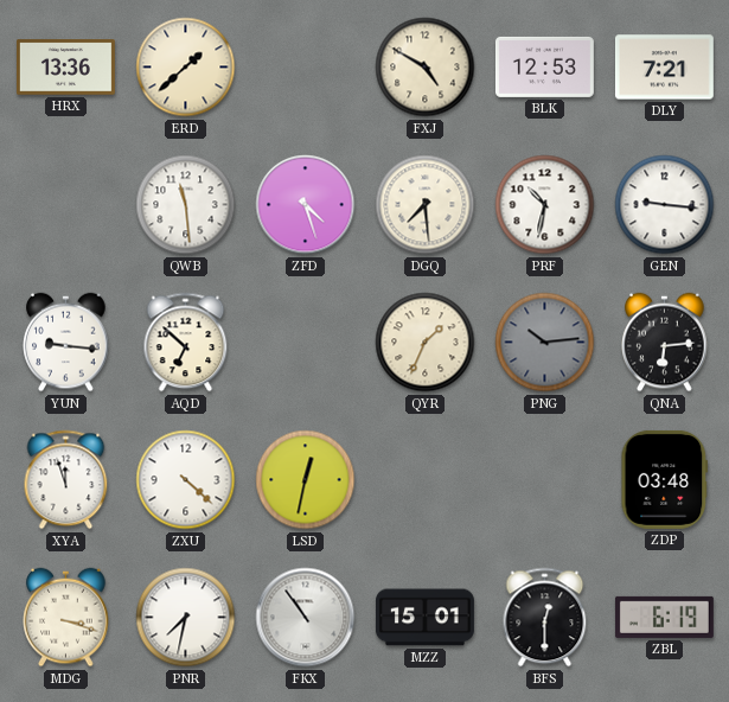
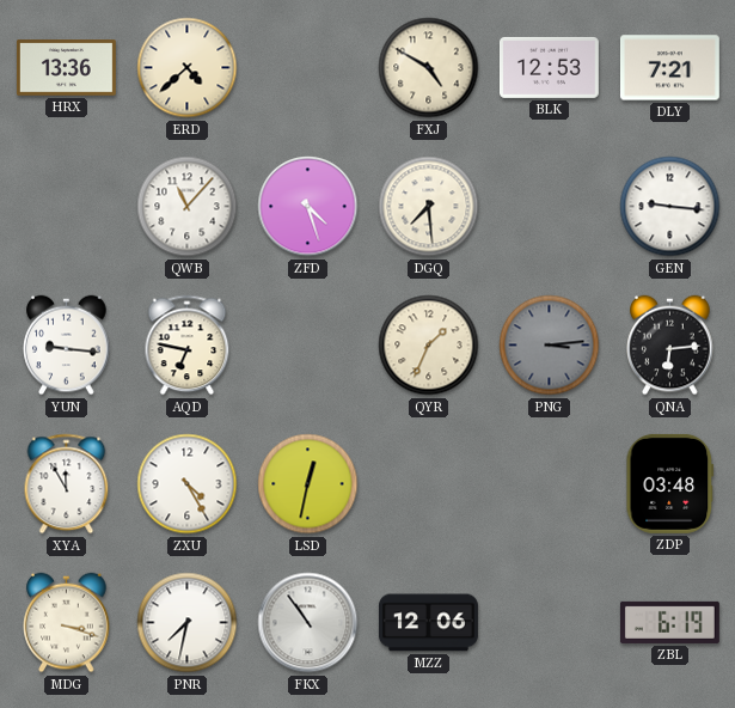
ERD: 1:38 -> 4:38 (188, 68)
QWB: 11:29 -> 11:07 (188, 207)
PRF: 10:32 -> none (545, 205)
AQD: 6:52 -> 6:47 (188, 346)
PNG: 10:14 -> 3:14 (550, 346)
XYA: 11:57 -> 11:55 (67, 484)
ZXU: 4:22 -> 4:25 (188, 484)
MZZ: 15:01 -> 12:06 (428, 623)
BFS: 12:30 -> none (545, 618)
